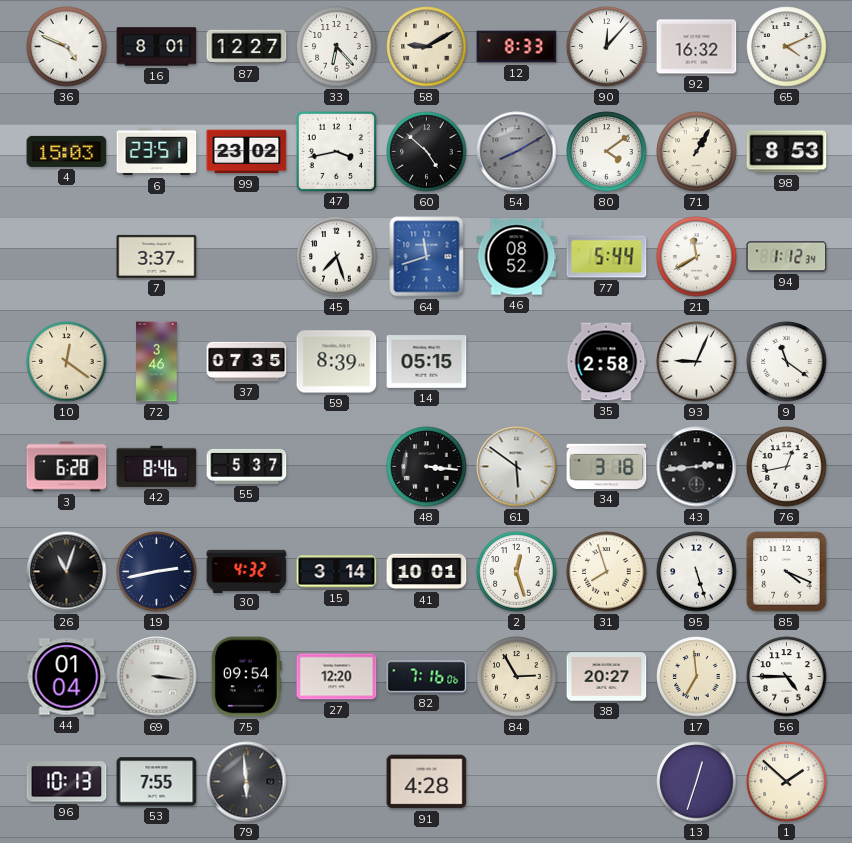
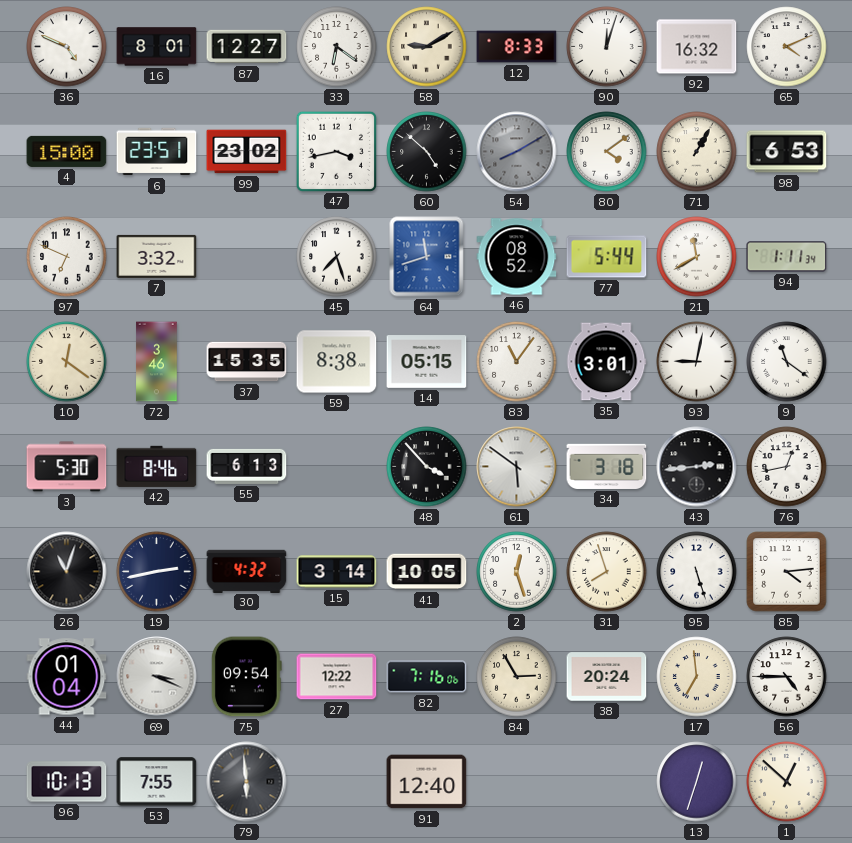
33: 6:23 -> 6:21 (337, 47)
90: 12:07 -> 12:03 (607, 47)
4: 15:03 -> 15:00 (67, 151)
98: 8:53 -> 6:53 (787, 152)
97: none -> 6:49 (67, 257)
7: 3:37 -> 3:32 (157, 256)
94: 1:12 -> 1:11 (787, 257)
37: 07:35 -> 15:35 (247, 362)
59: 8:39 -> 8:38 (337, 362)
83: none -> 11:06 (517, 362)
35: 2:58 -> 3:01 (606, 362)
93: 9:04 -> 9:02 (697, 362)
3: 6:28 -> 5:30 (67, 467)
55: 5:37 -> 6:13 (247, 466)
48: 3:16 -> 3:53 (427, 467)
41: 10:01 -> 10:05 (427, 572)
85: 4:19 -> 4:14 (787, 572)
69: 3:16 -> 3:19 (157, 677)
27: 12:20 -> 12:22 (337, 677)
38: 20:27 -> 20:24 (607, 677)
91: 4:28 -> 12:40 (427, 782)
1: 1:52 -> 12:52 (787, 782)
